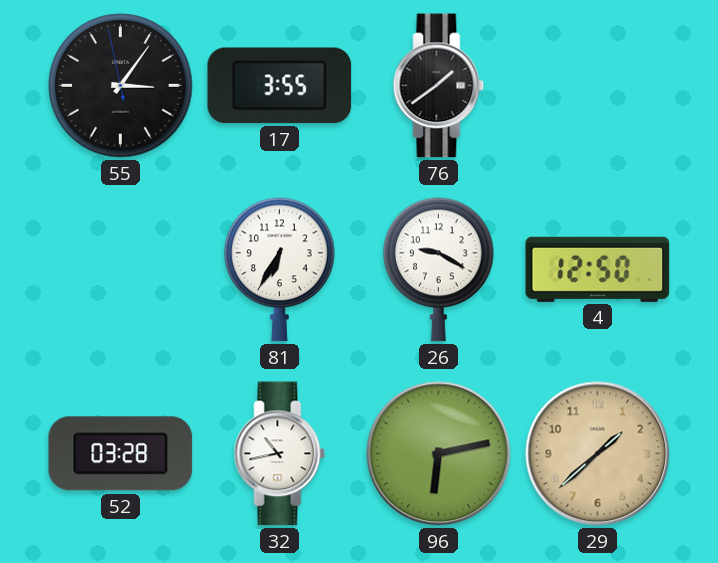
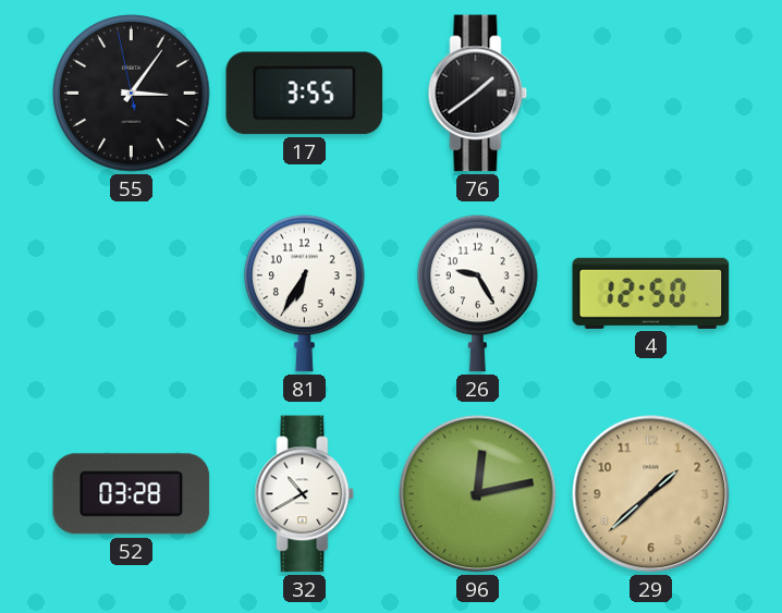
26: 9:20 -> 9:25 (478, 293)
32: 10:43 -> 10:40 (305, 494)
96: 6:13 -> 12:13 (478, 494)
